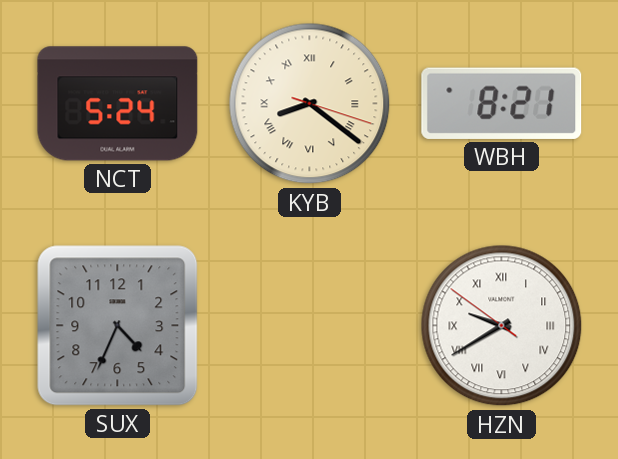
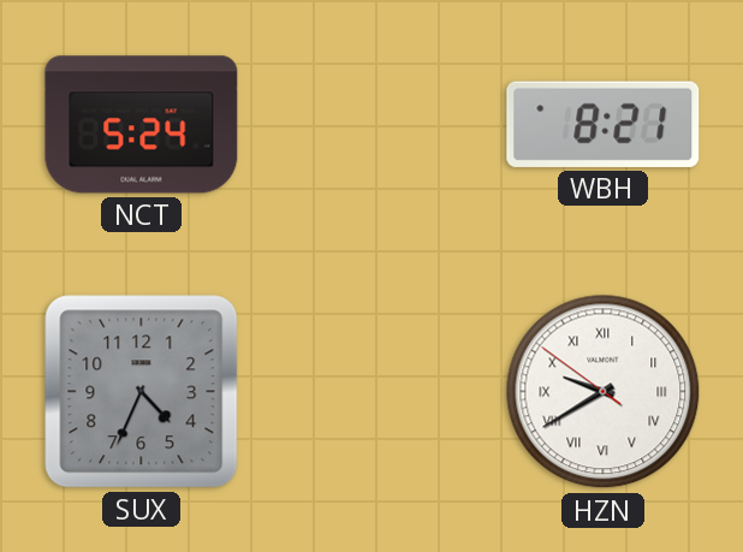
KYB: 8:21 -> none (310, 104)
